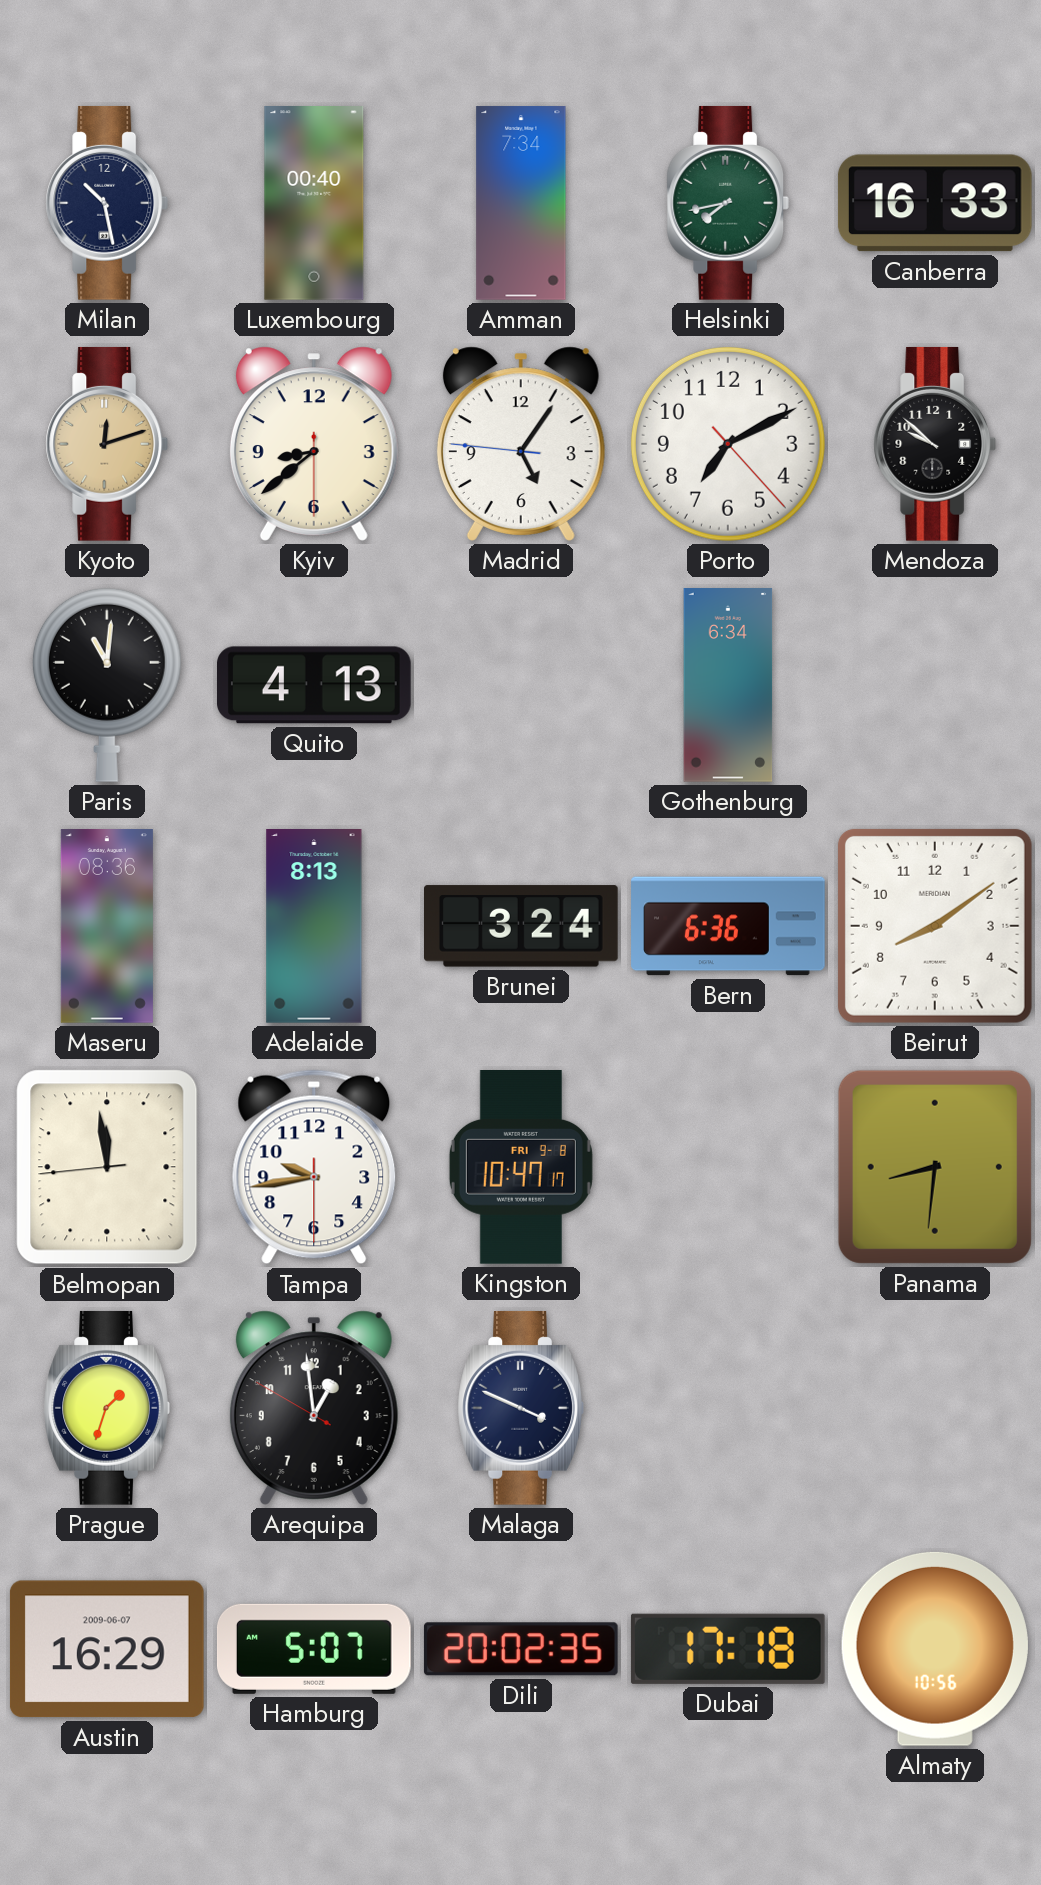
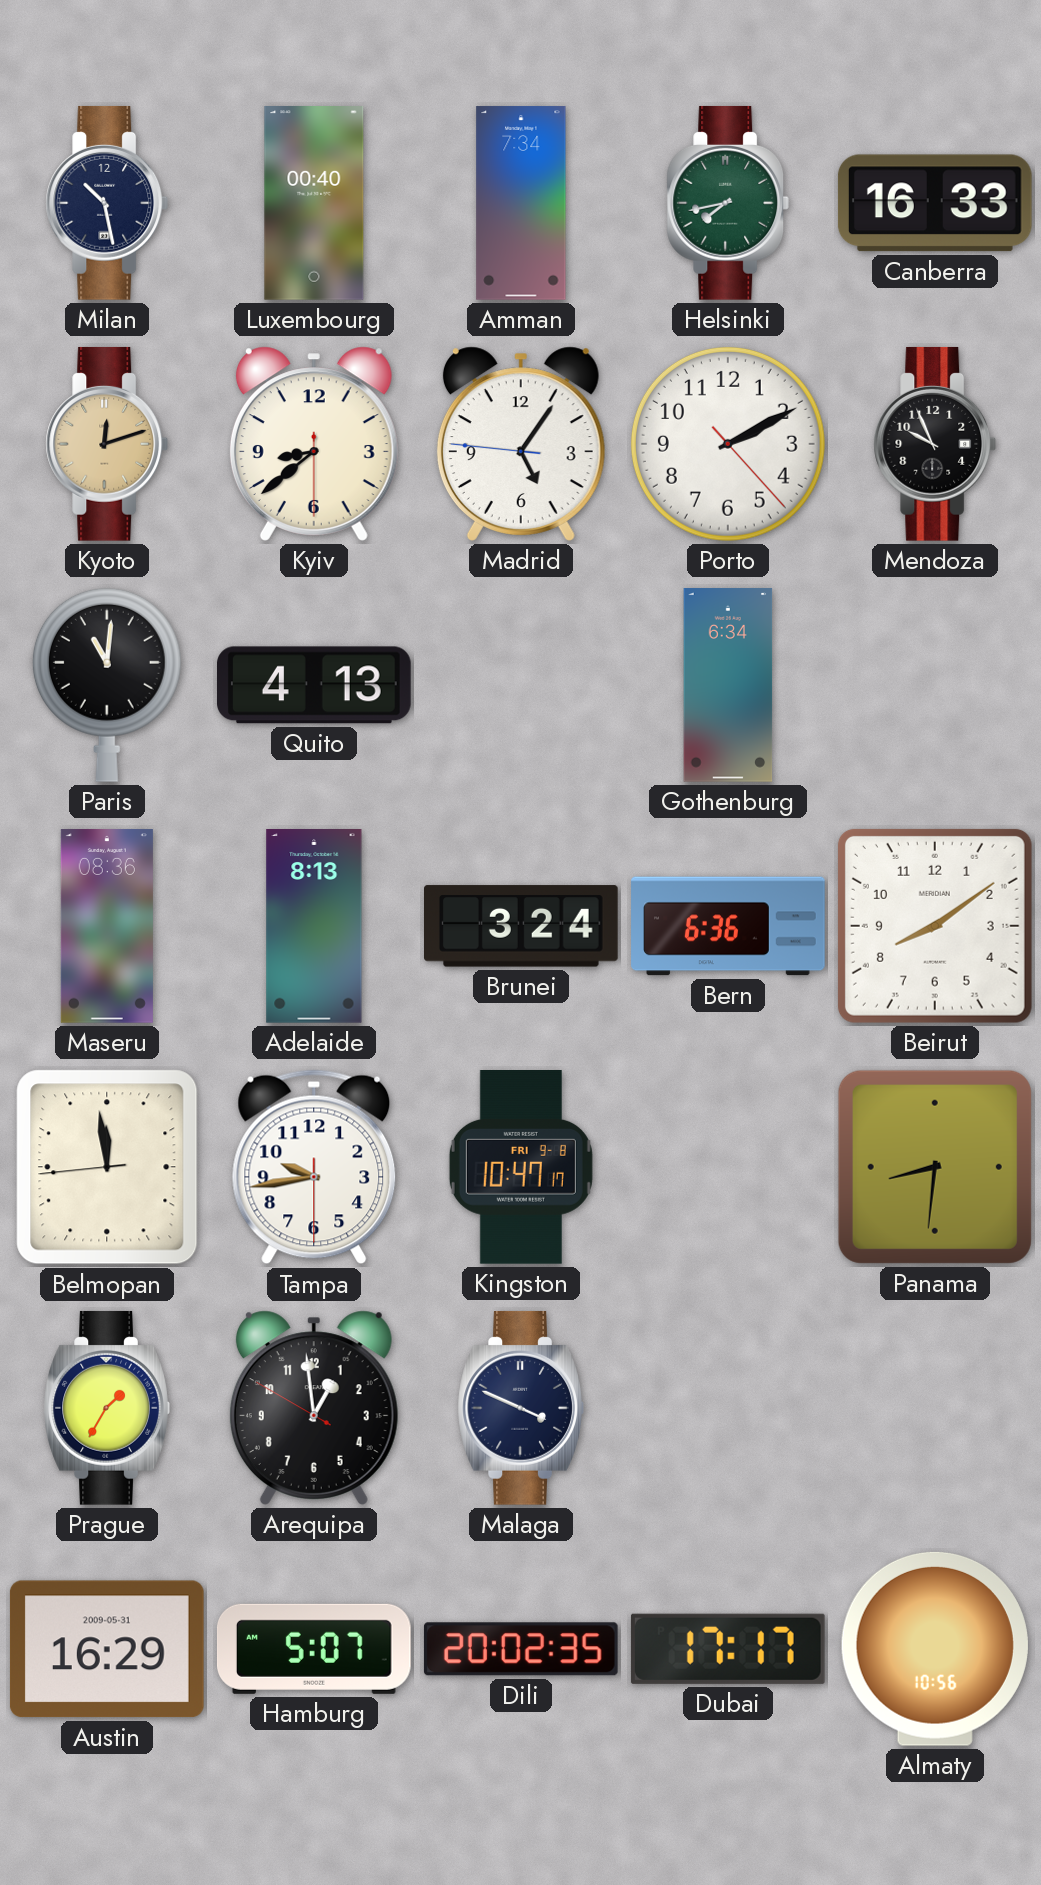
Porto: 7:10 -> 2:10 (728, 444)
Mendoza: 9:52 -> 9:56 (935, 444)
Prague: 1:33 -> 1:35 (107, 1408)
Austin date: 2009-06-07 -> 2009-05-31 (107, 1649)
Dubai: 17:18 -> 17:17 (728, 1649)
